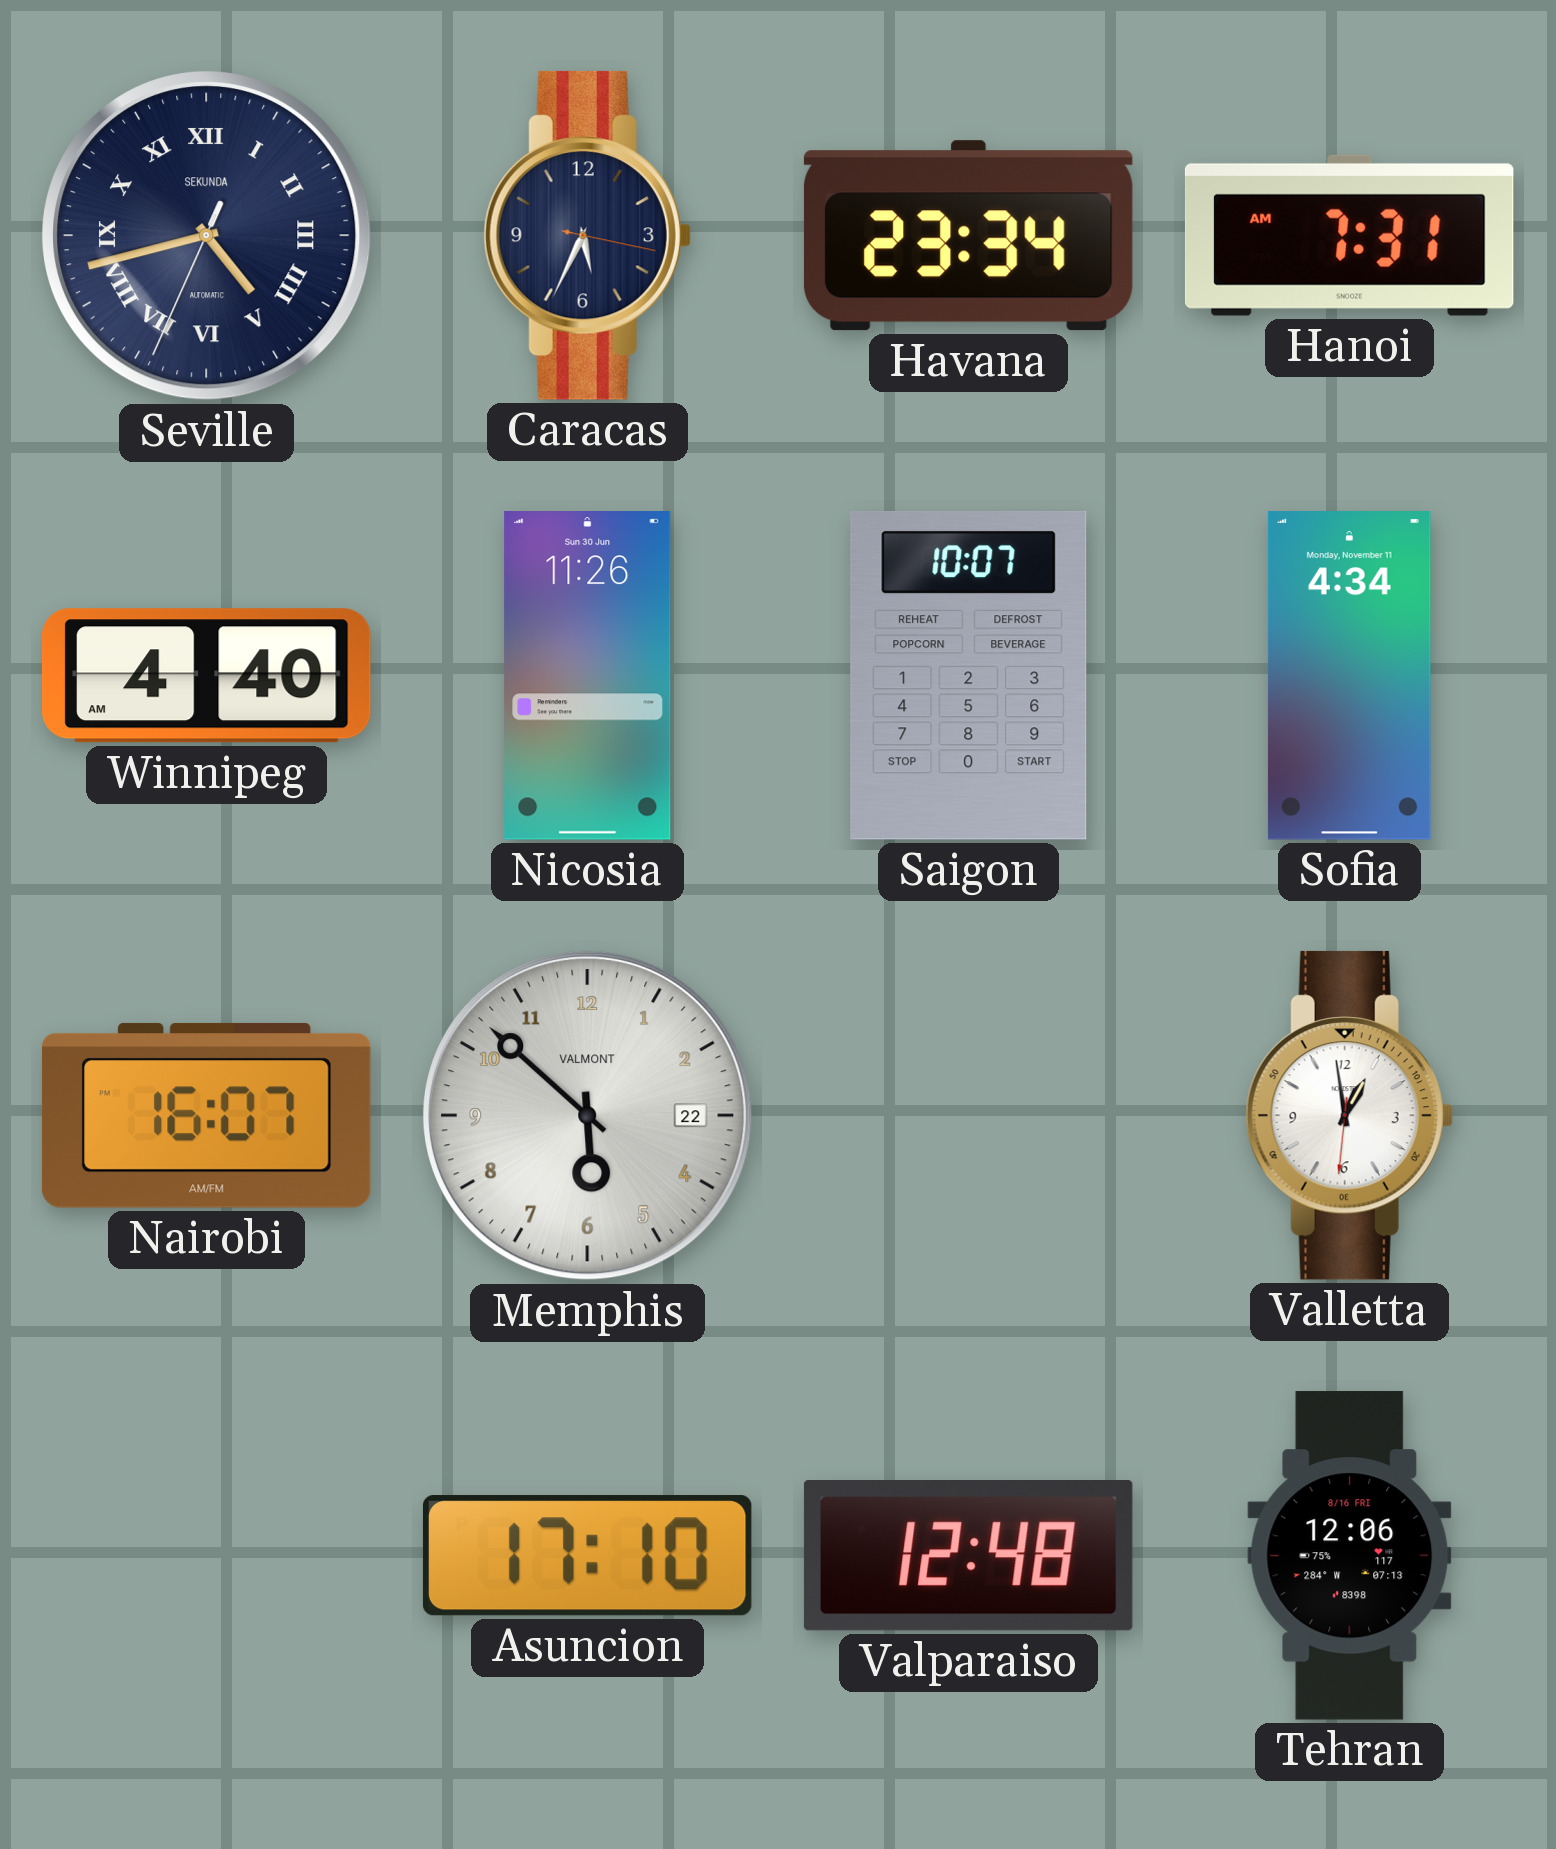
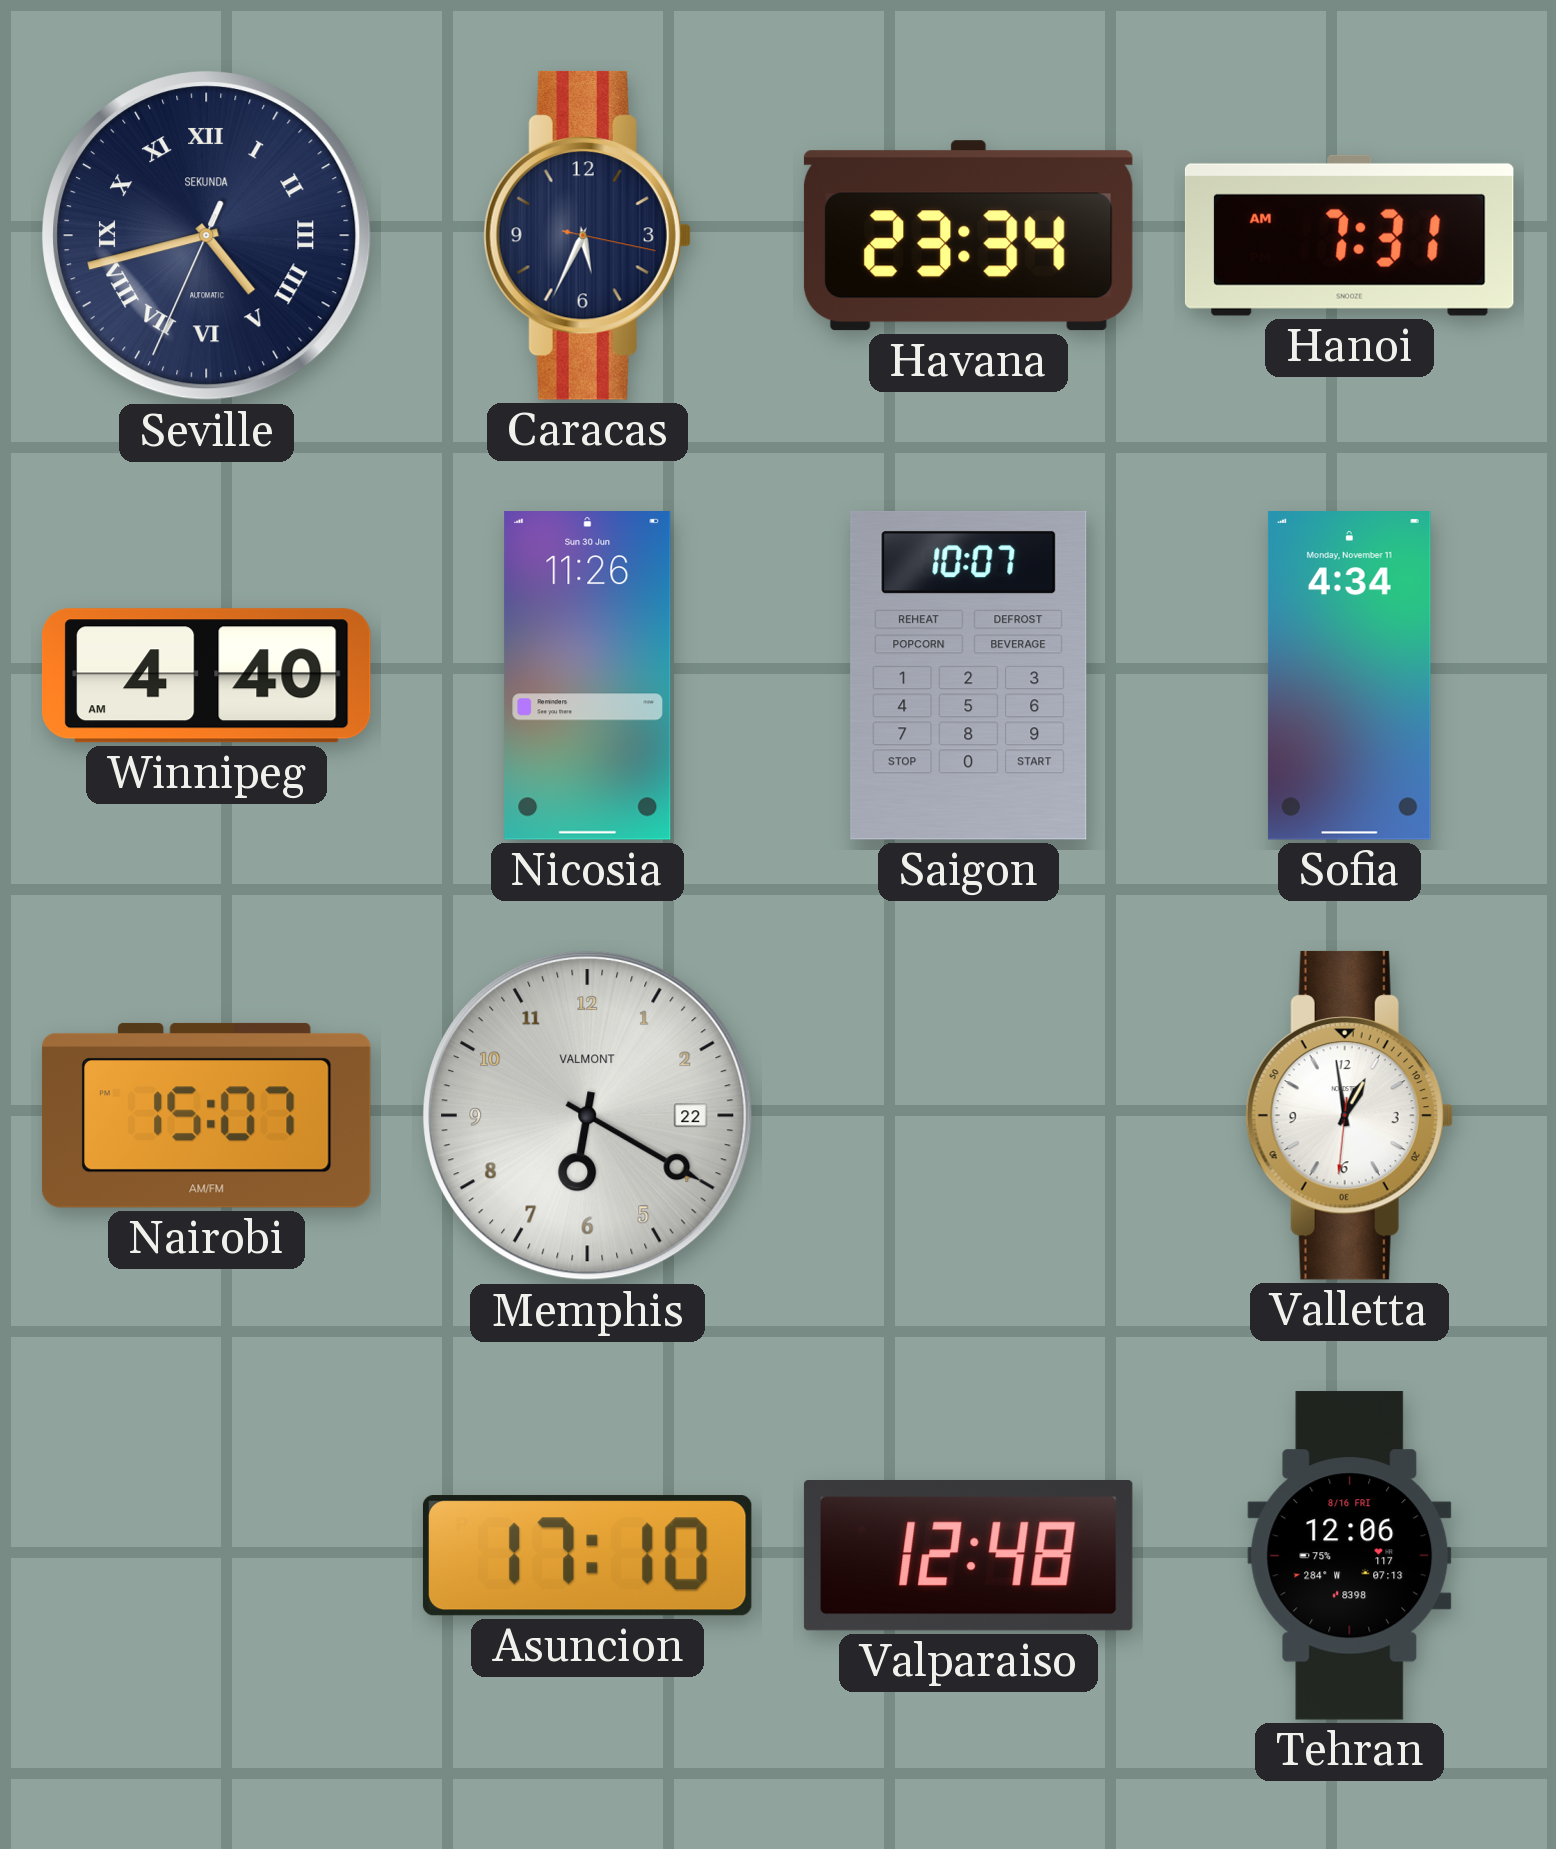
Nairobi: 16:07 -> 15:07 (206, 1115)
Memphis: 5:52 -> 6:20 (588, 1116)
